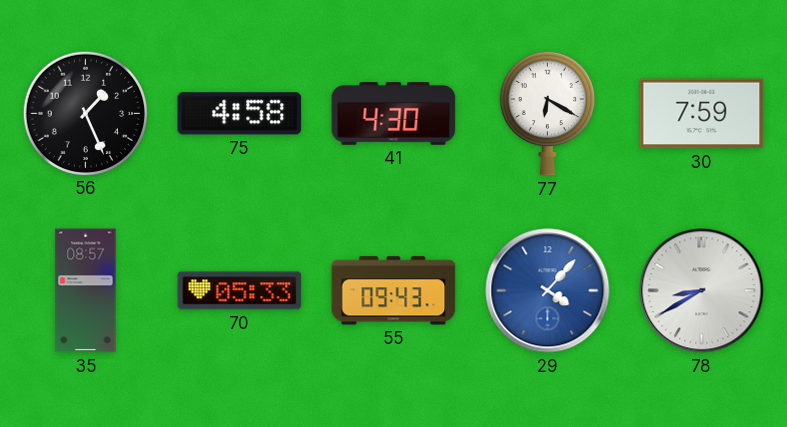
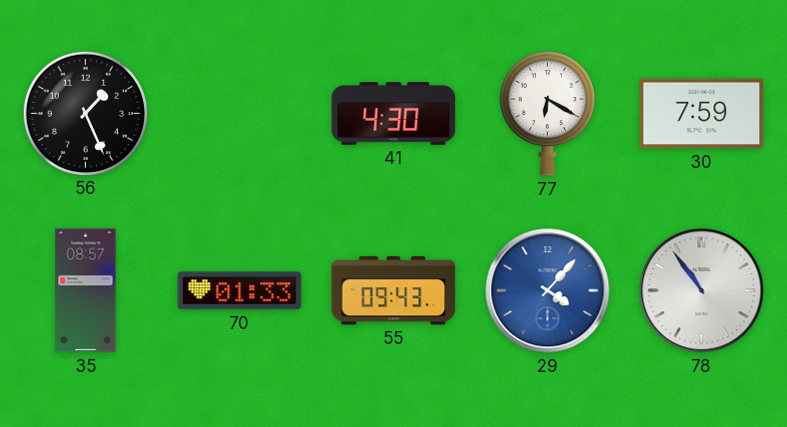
75: 4:58 -> none (240, 114)
70: 05:33 -> 01:33 (240, 291)
78: 8:40 -> 10:54 (702, 291)
